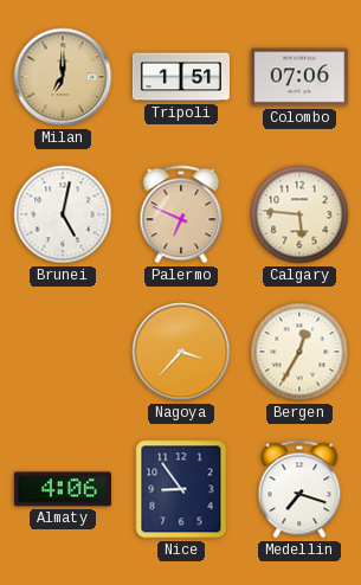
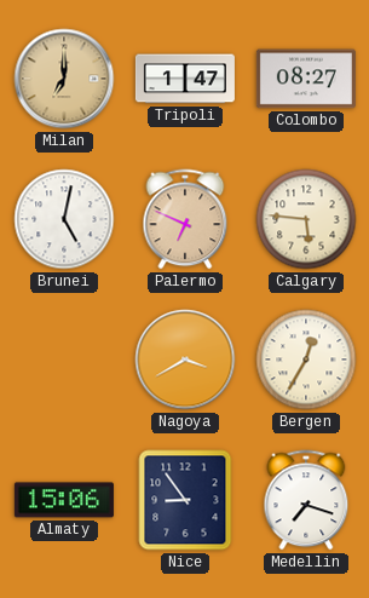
Tripoli: 1:51 -> 1:47 (185, 79)
Colombo: 07:06 -> 08:27 (306, 79)
Nagoya: 3:37 -> 3:40 (185, 360)
Almaty: 4:06 -> 15:06 (64, 500)
